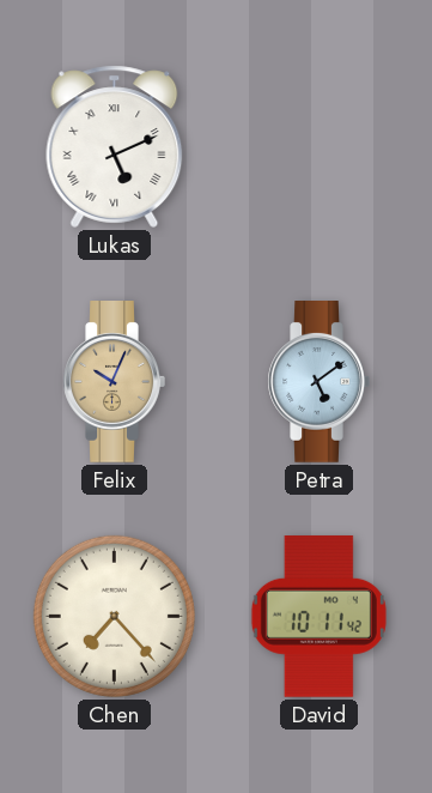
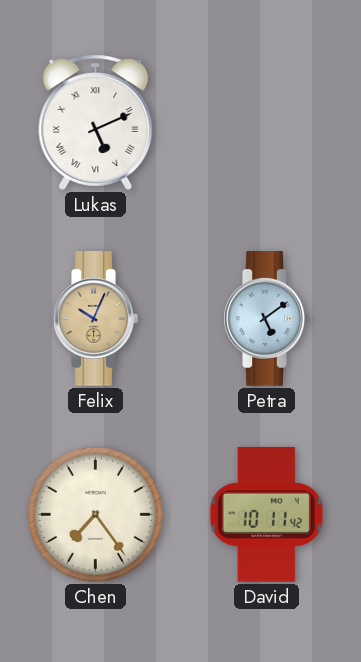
Chen: 7:23 -> 7:24 (95, 514)
